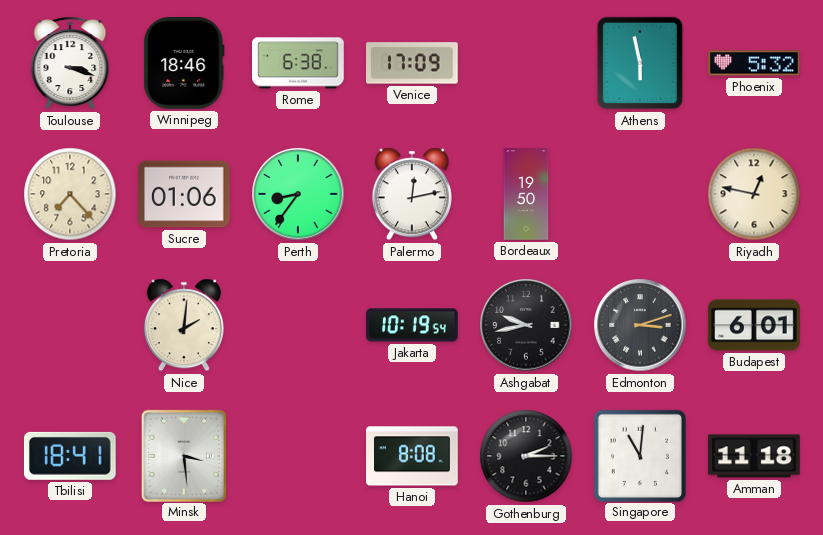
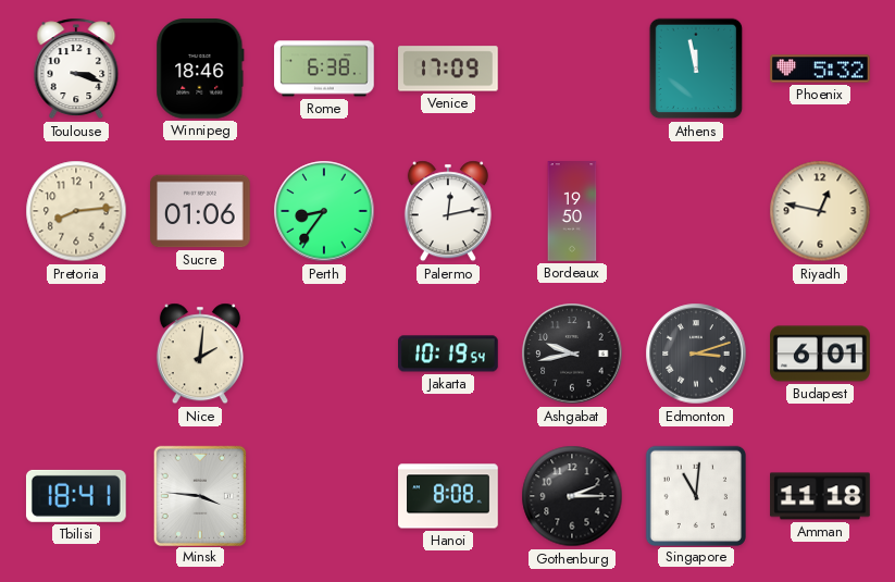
Athens: 5:58 -> 11:58 (696, 69)
Pretoria: 7:23 -> 8:14 (76, 211)
Minsk: 3:29 -> 3:46 (200, 495)
